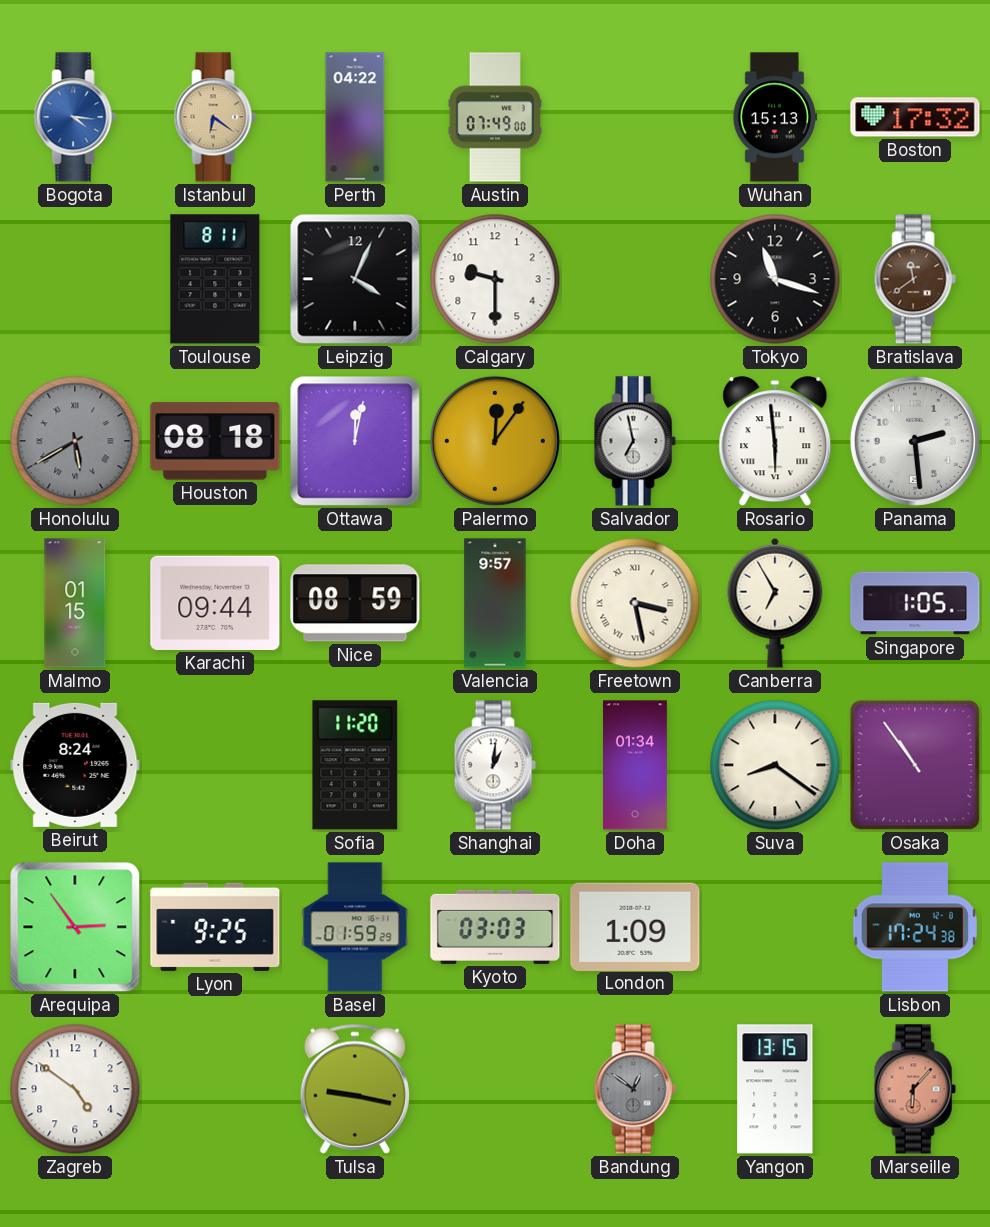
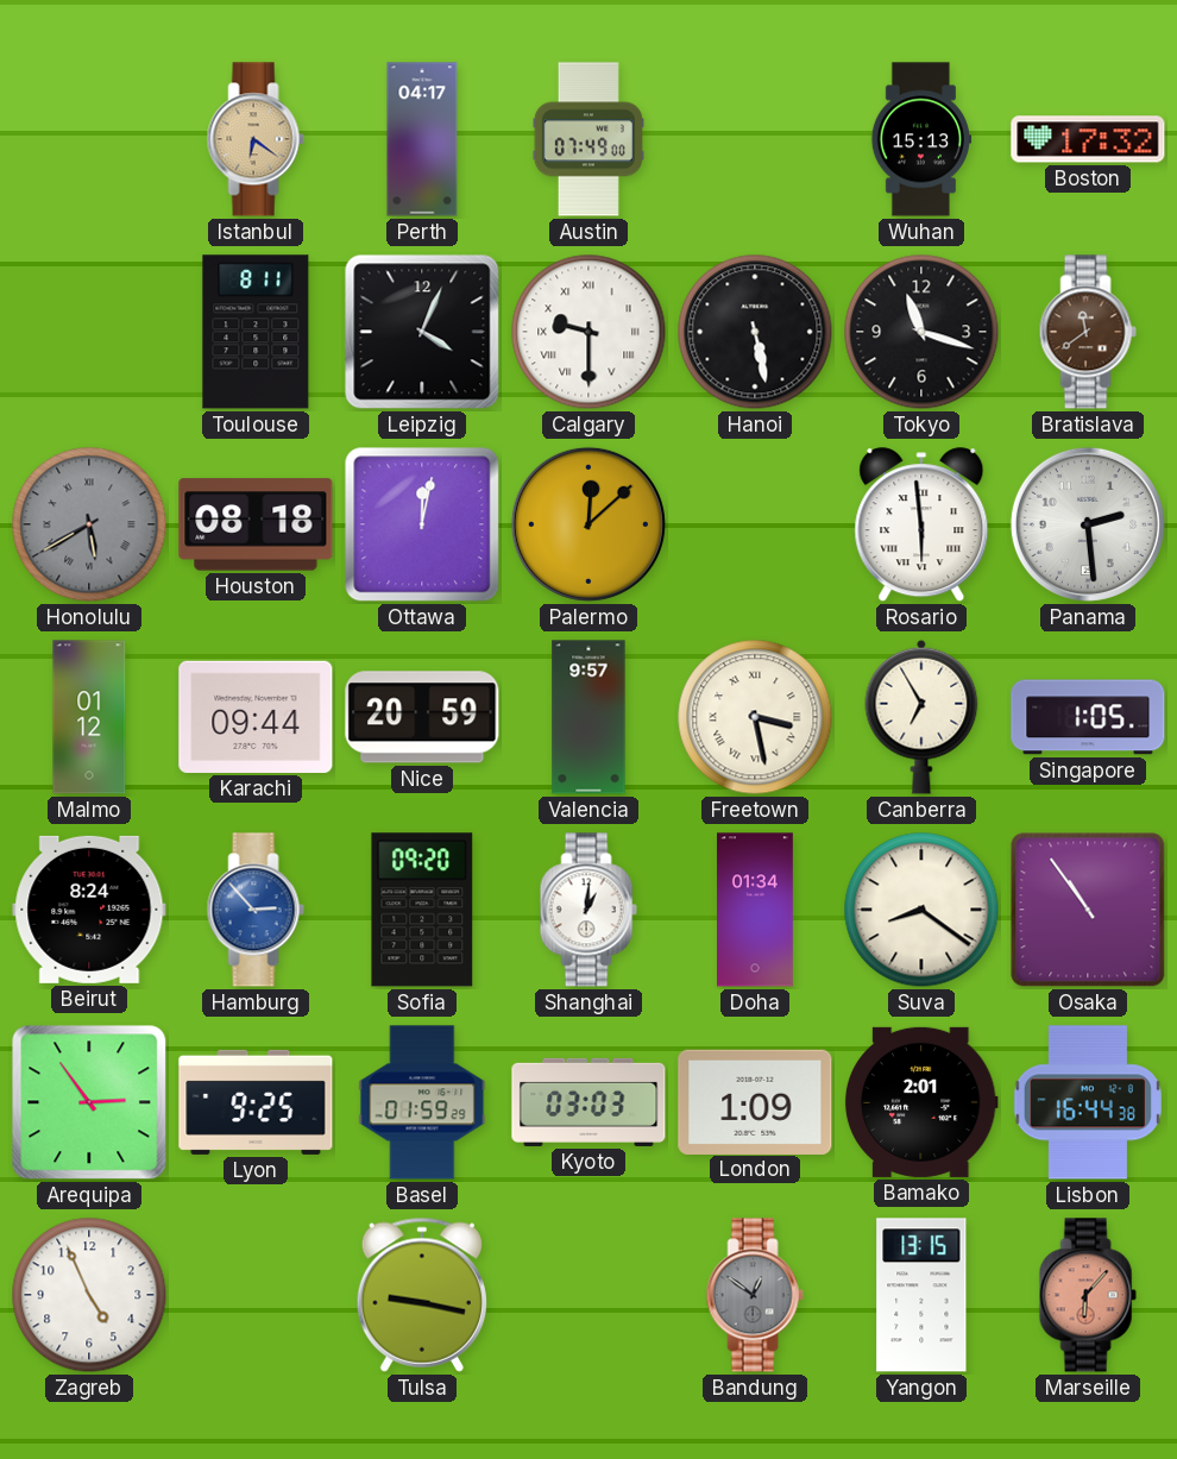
Bogota: 4:16 -> none (75, 117)
Perth: 04:22 -> 04:17 (422, 139)
Calgary numerals: Arabic -> Roman (588, 332)
Hanoi: none -> 5:28 (755, 332)
Palermo: 12:06 -> 12:08 (588, 524)
Salvador: 6:58 -> none (635, 441)
Malmo: 01:15 -> 01:12 (89, 717)
Nice: 08:59 -> 20:59 (422, 717)
Hamburg: none -> 2:53 (256, 910)
Sofia: 11:20 -> 09:20 (422, 910)
Bamako: none -> 2:01 (921, 1102)
Lisbon: 17:24 -> 16:44 (1088, 1102)
Zagreb: 4:51 -> 4:56 (89, 1295)
